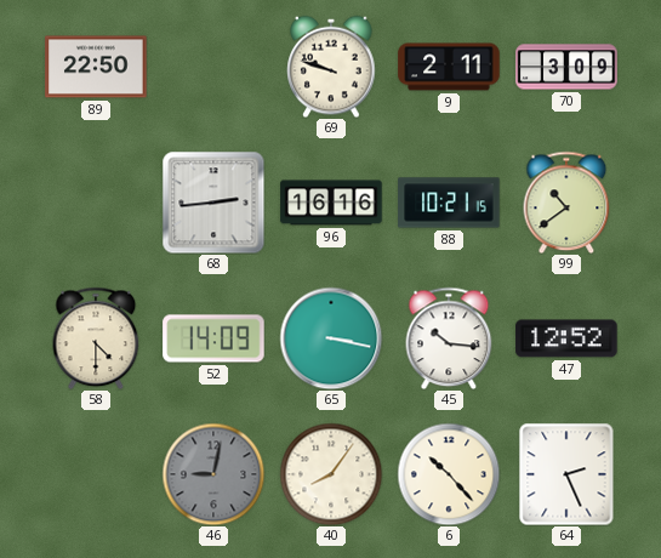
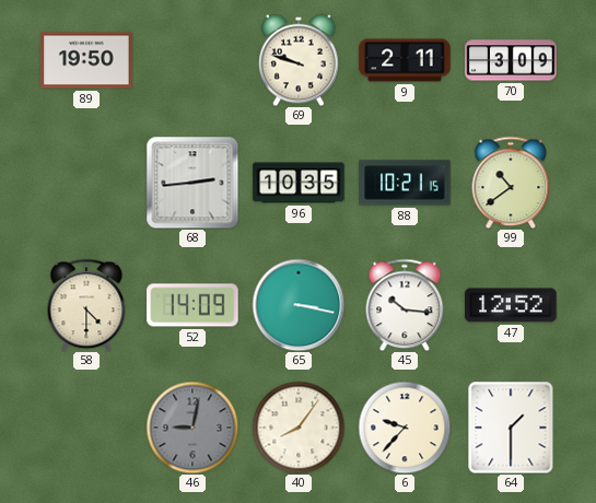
89: 22:50 -> 19:50 (86, 60)
96: 16:16 -> 10:35 (299, 183)
6: 10:23 -> 9:37 (405, 428)
64: 2:26 -> 1:30 (511, 428)
